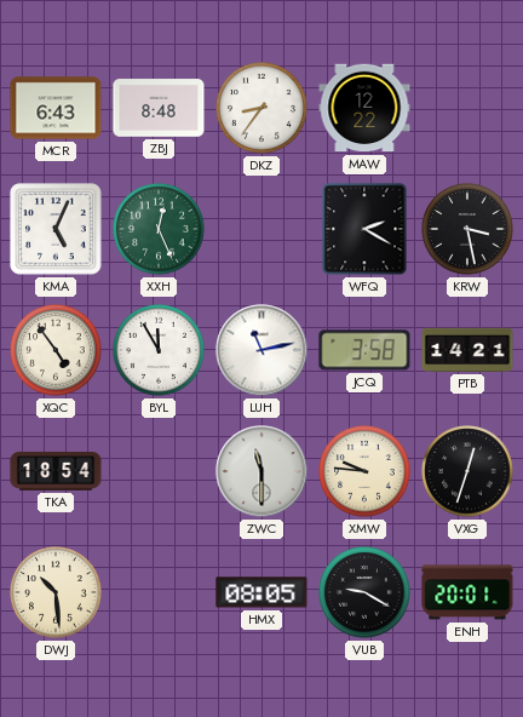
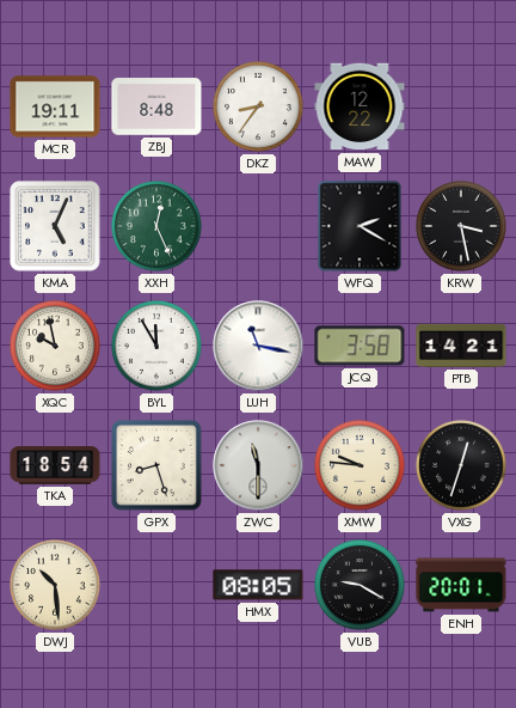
MCR: 6:43 -> 19:11 (55, 106)
XQC: 4:54 -> 9:58 (55, 346)
LUH: 11:13 -> 11:17 (258, 346)
GPX: none -> 8:27 (156, 465)
